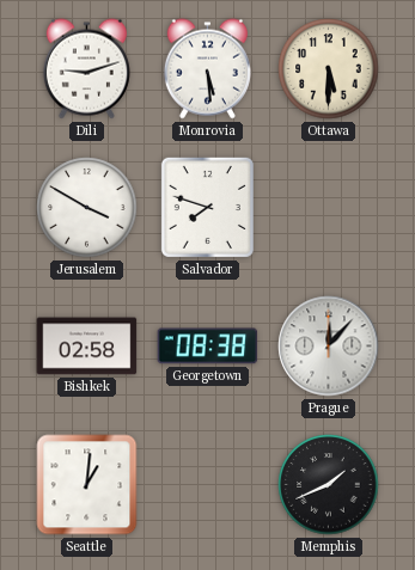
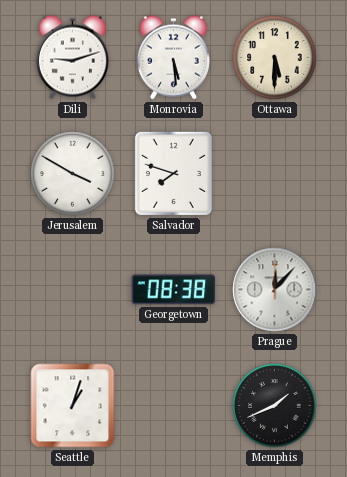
Bishkek: 02:58 -> none (87, 347)
Seattle: 1:01 -> 1:03 (73, 406)
